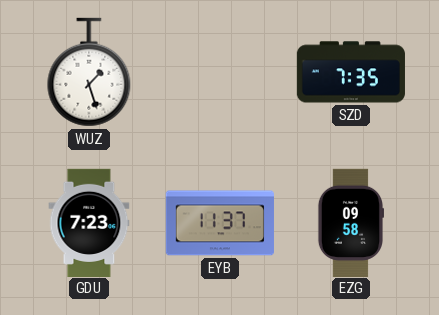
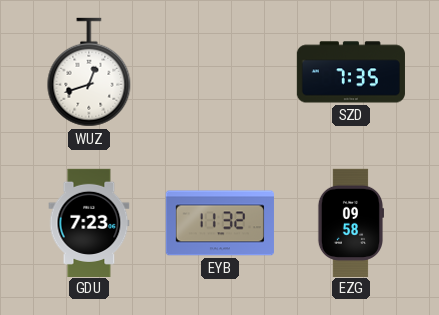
WUZ: 1:27 -> 12:42 (89, 72)
EYB: 11:37 -> 11:32 (220, 223)
